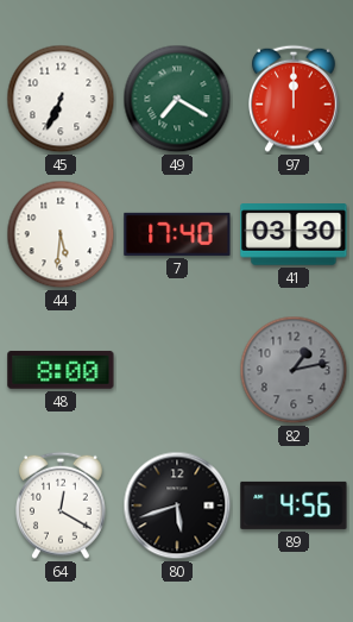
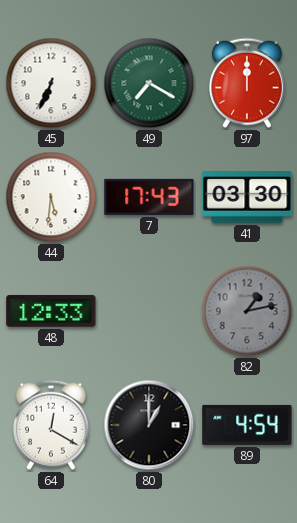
7: 17:40 -> 17:43 (149, 197)
48: 8:00 -> 12:33 (51, 311)
80: 5:42 -> 1:00 (149, 425)
89: 4:56 -> 4:54 (247, 425)
